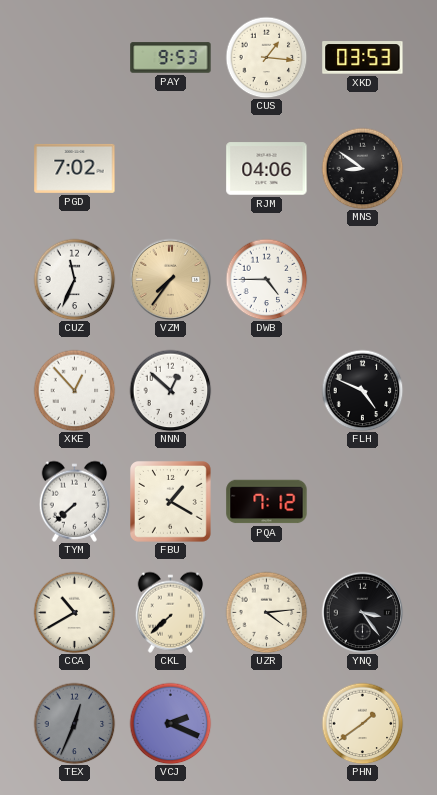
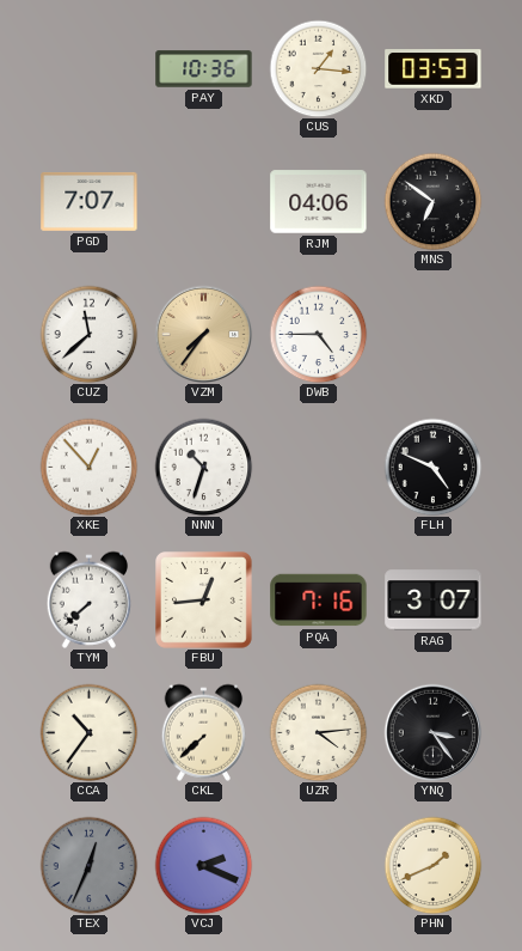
PAY: 9:53 -> 10:36 (204, 69)
PGD: 7:02 -> 7:07 (90, 201)
MNS: 8:51 -> 6:51 (432, 201)
CUZ: 11:34 -> 11:38 (88, 334)
NNN: 12:52 -> 10:33 (203, 467)
FBU: 1:20 -> 12:44 (204, 601)
PQA: 7:12 -> 7:16 (319, 601)
RAG: none -> 3:07 (434, 601)
CCA: 10:40 -> 10:36 (88, 732)
PHN: 1:39 -> 1:41 (432, 865)
